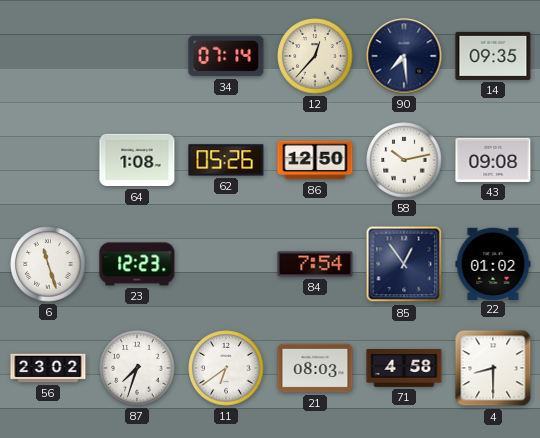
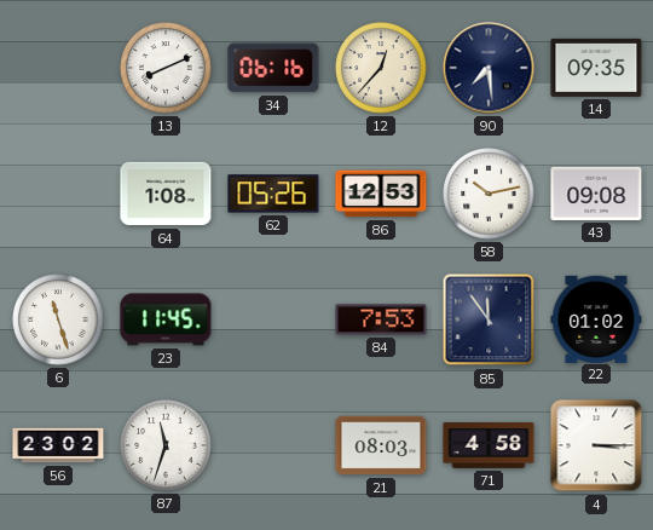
13: none -> 8:11 (166, 68)
34: 07:14 -> 06:16 (273, 68)
86: 12:50 -> 12:53 (381, 194)
23: 12:23 -> 11:45 (166, 319)
84: 7:54 -> 7:53 (381, 319)
85: 12:54 -> 11:54 (489, 319)
87: 7:33 -> 11:33 (166, 445)
11: 6:39 -> none (226, 368)
4: 8:30 -> 3:15 (596, 445)
